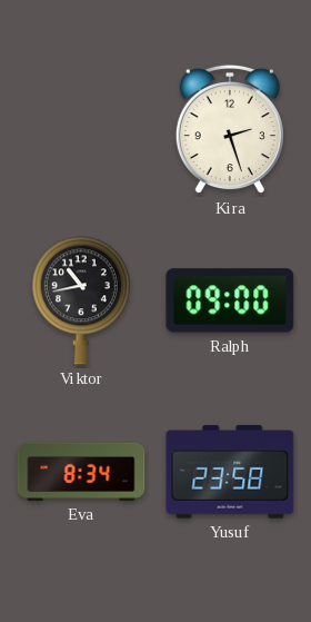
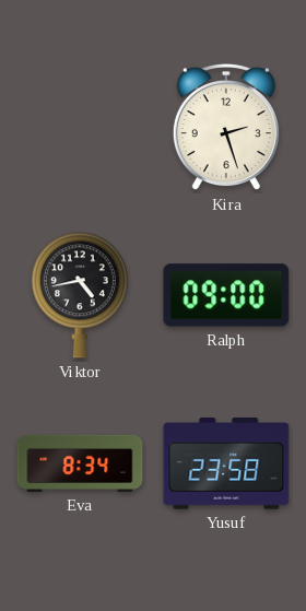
Viktor: 10:43 -> 4:43 (80, 295)
